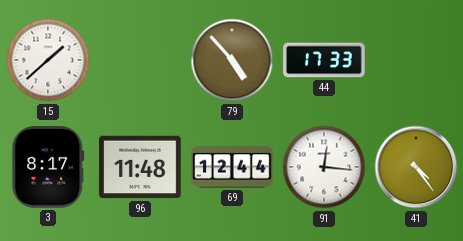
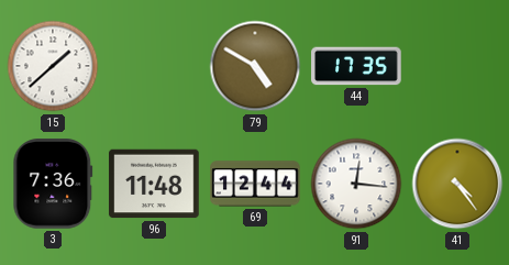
79: 4:53 -> 4:50 (255, 66)
44: 17:33 -> 17:35 (356, 66)
3: 8:17 -> 7:36 (53, 184)
